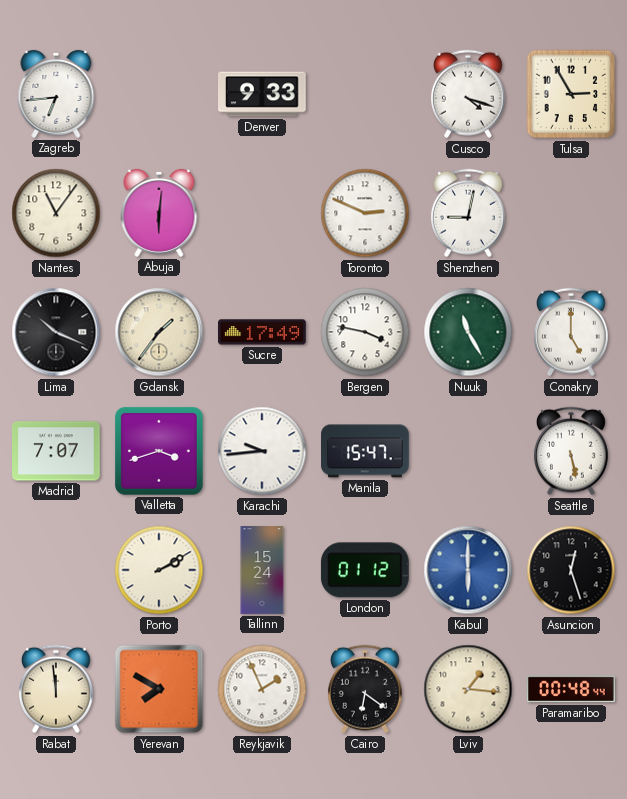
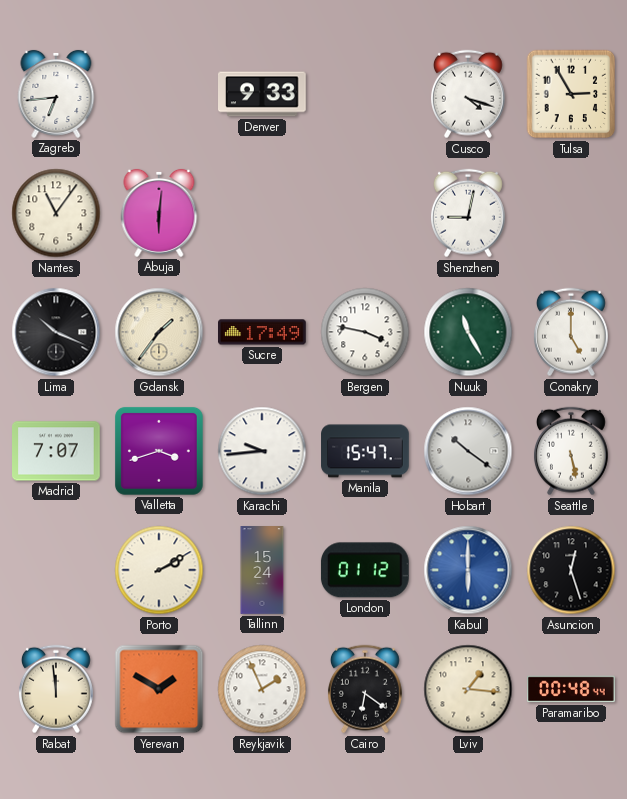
Toronto: 2:49 -> none (365, 213)
Hobart: none -> 10:21 (468, 451)
Yerevan: 7:50 -> 1:50 (159, 689)
